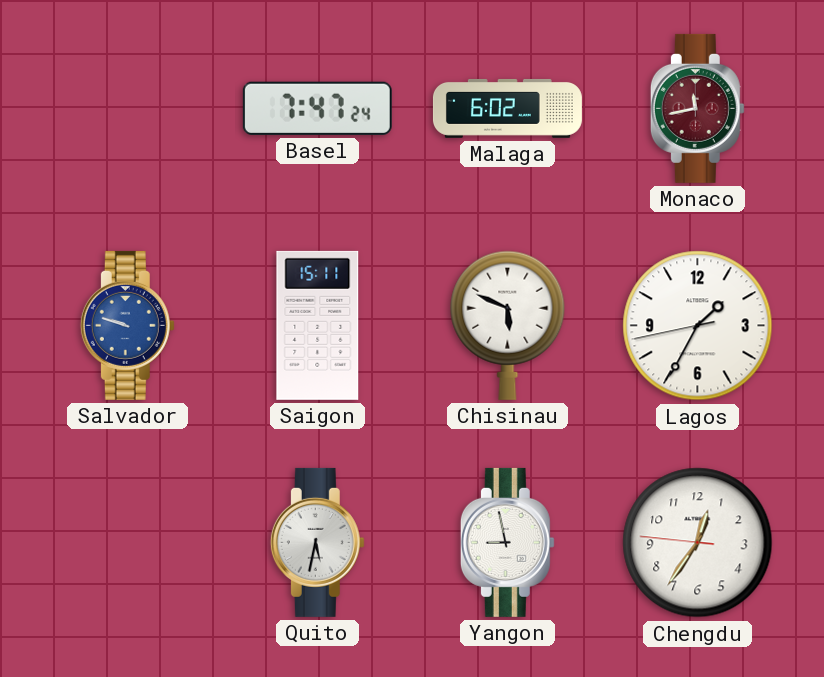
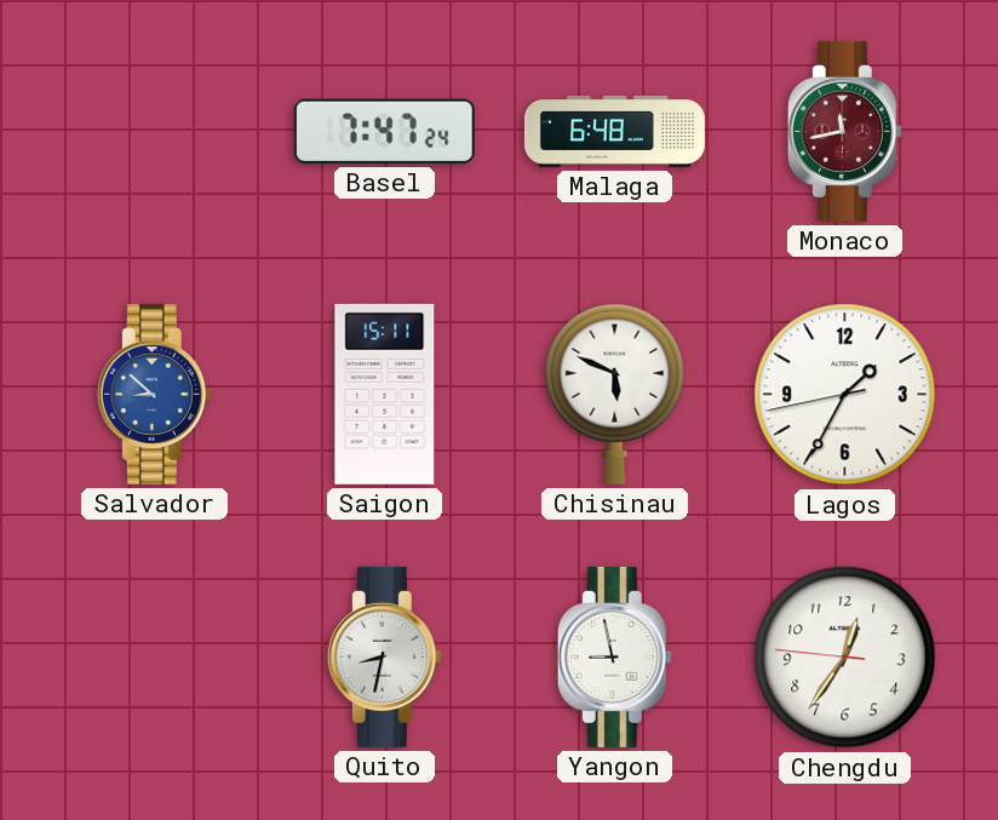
Malaga: 6:02 -> 6:48 (614, 131)
Salvador: 9:48 -> 8:52 (154, 394)
Quito: 5:32 -> 8:32 (384, 656)
